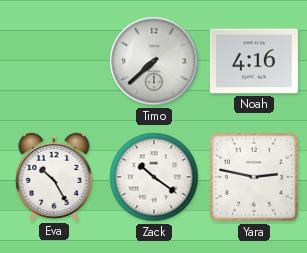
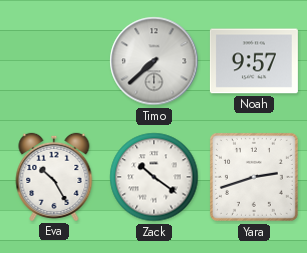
Noah: 4:16 -> 9:57 (254, 61)
Yara: 2:47 -> 2:42 (254, 177)
